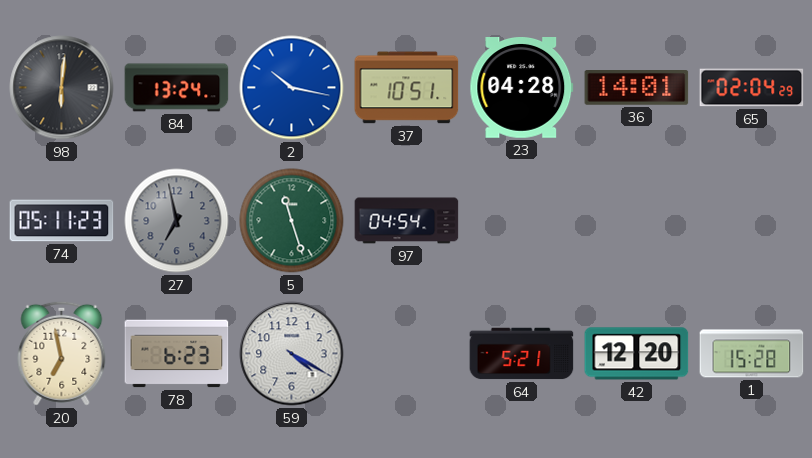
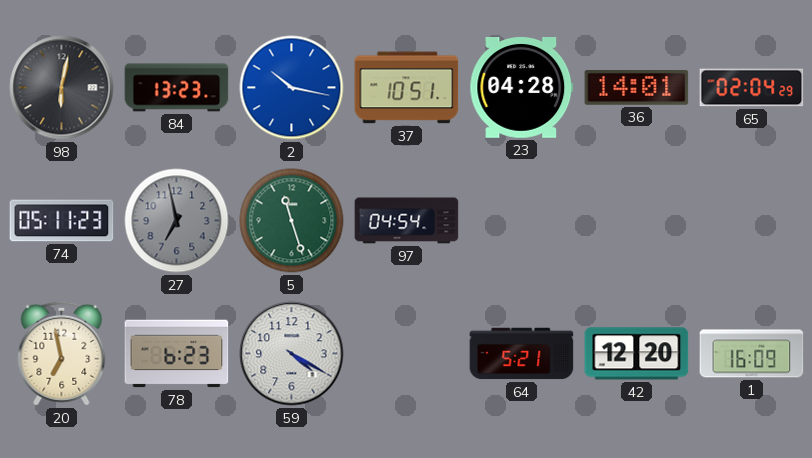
98: 6:01 -> 6:02 (62, 88)
84: 13:24 -> 13:23 (177, 88)
1: 15:28 -> 16:09 (752, 354)
